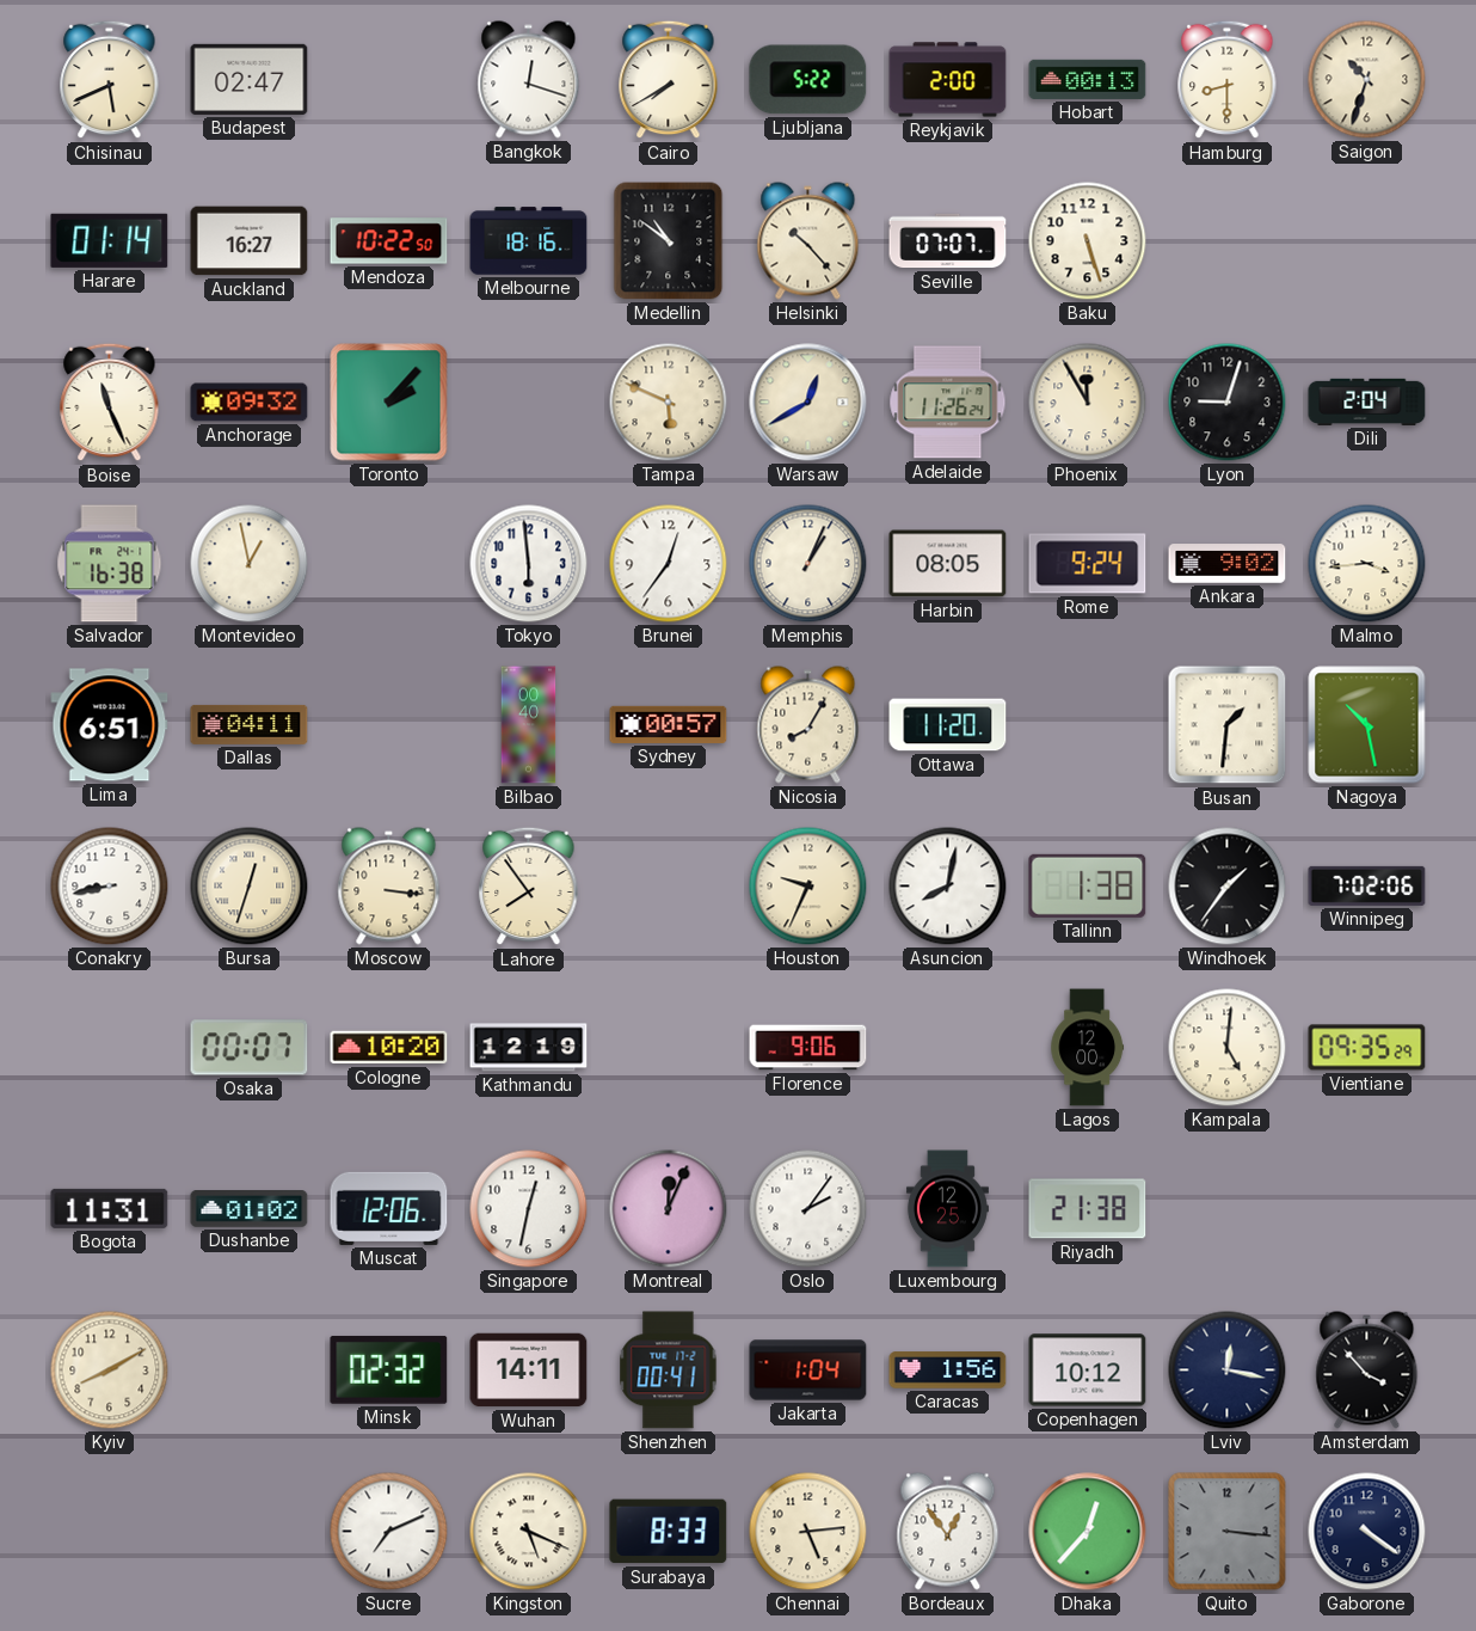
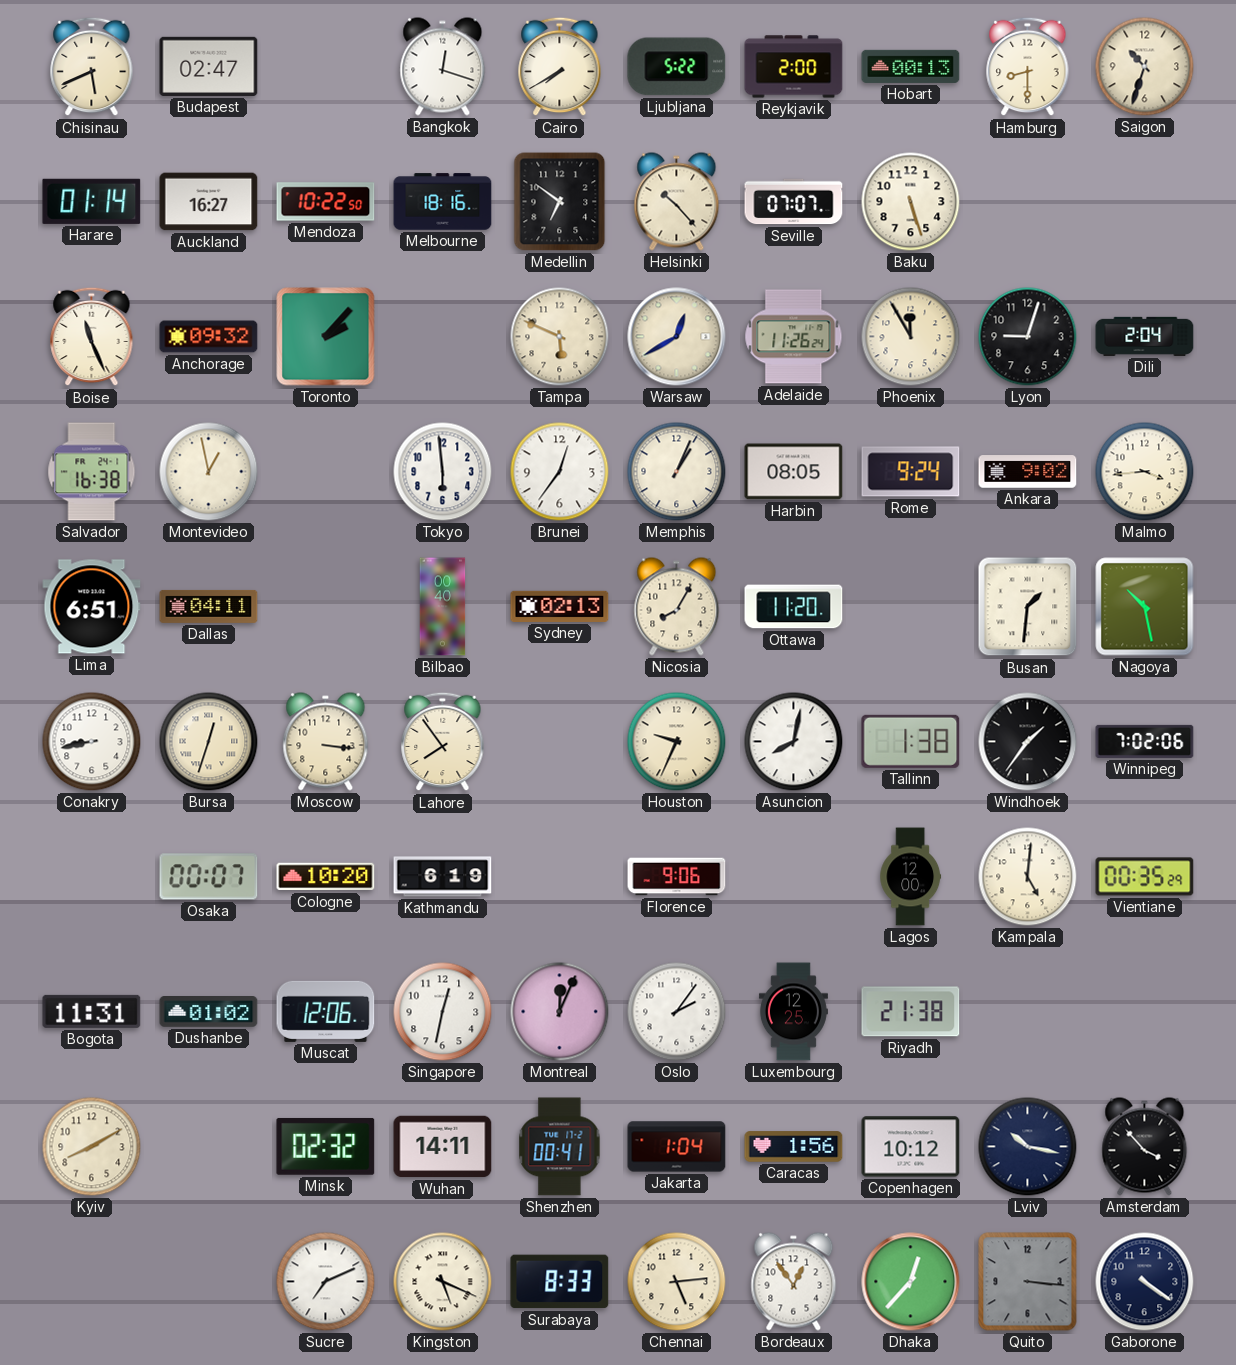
Medellin: 10:51 -> 6:51 (560, 202)
Sydney: 00:57 -> 02:13 (560, 606)
Kathmandu: 12:19 -> 6:19 (443, 877)
Vientiane: 09:35 -> 00:35 (1145, 877)
Lviv: 12:17 -> 10:17 (1028, 1147)
